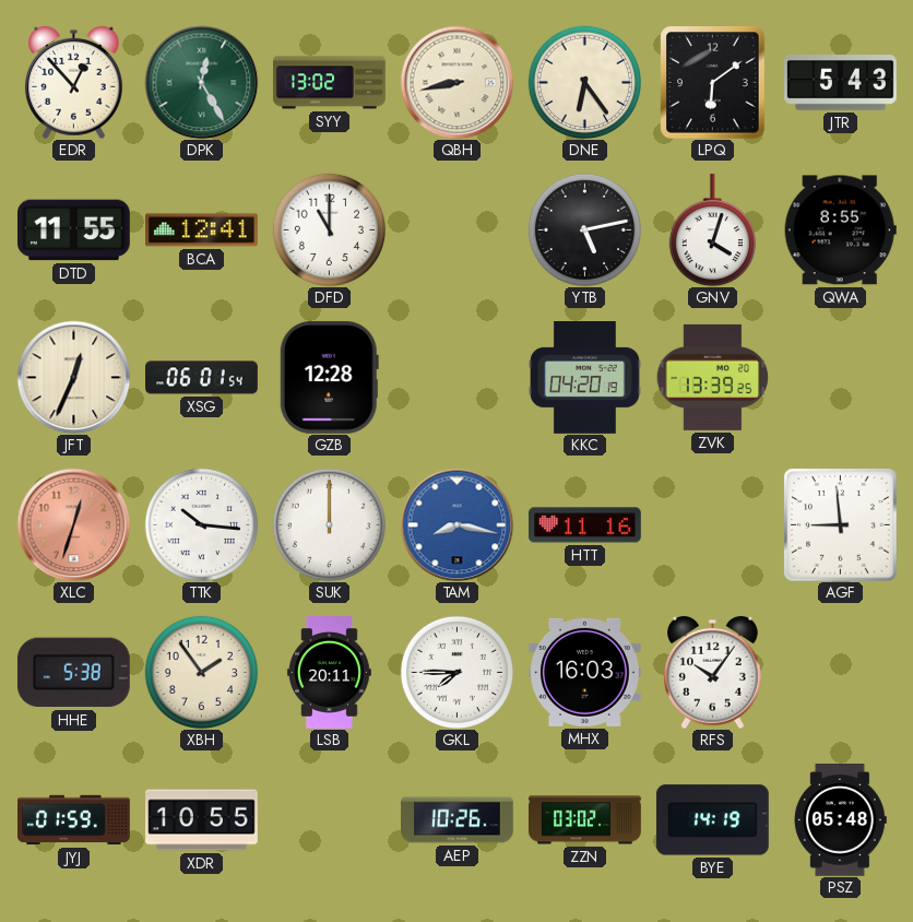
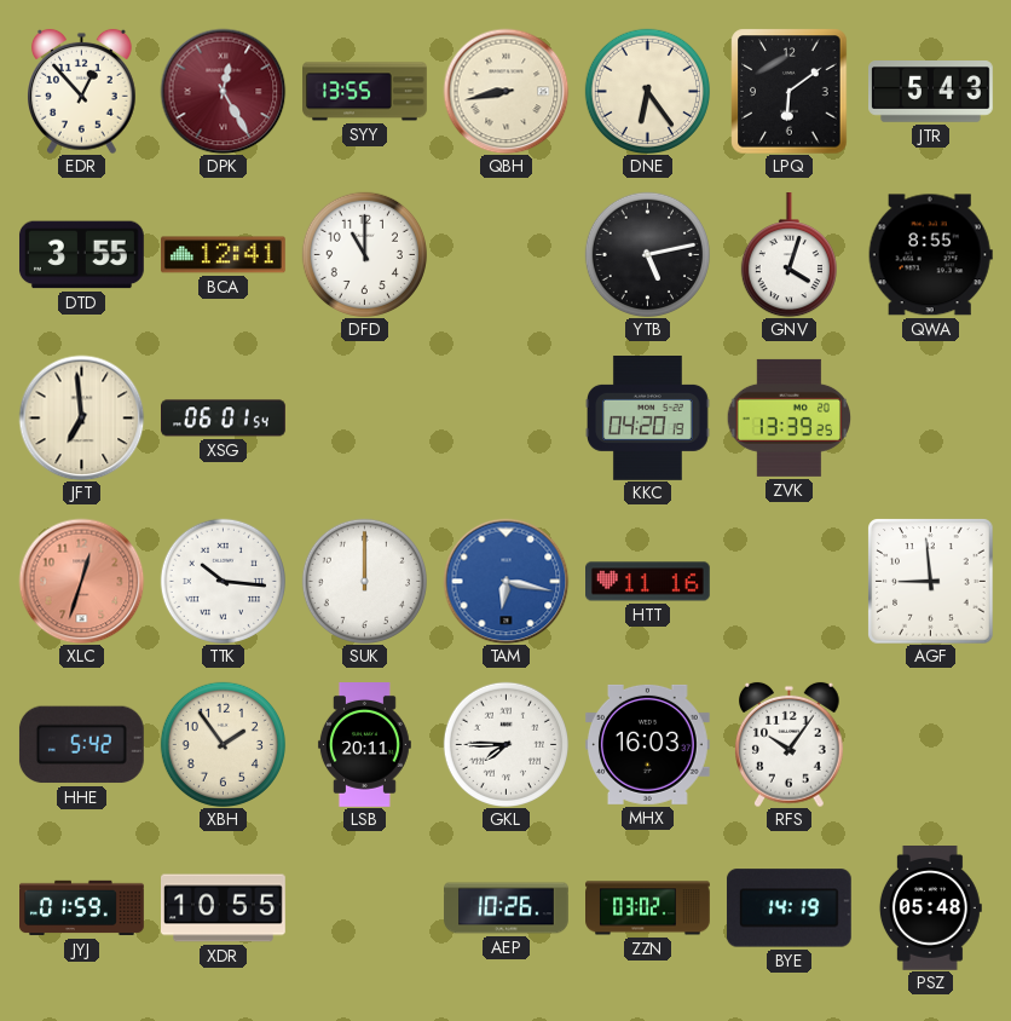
DPK dial: green -> burgundy (223, 91)
SYY: 13:02 -> 13:55 (365, 92)
DTD: 11:55 -> 3:55 (82, 255)
JFT: 12:34 -> 6:59 (81, 417)
GZB: 12:28 -> none (329, 377)
TAM: 8:17 -> 6:17 (505, 581)
HHE: 5:38 -> 5:42 (81, 745)
